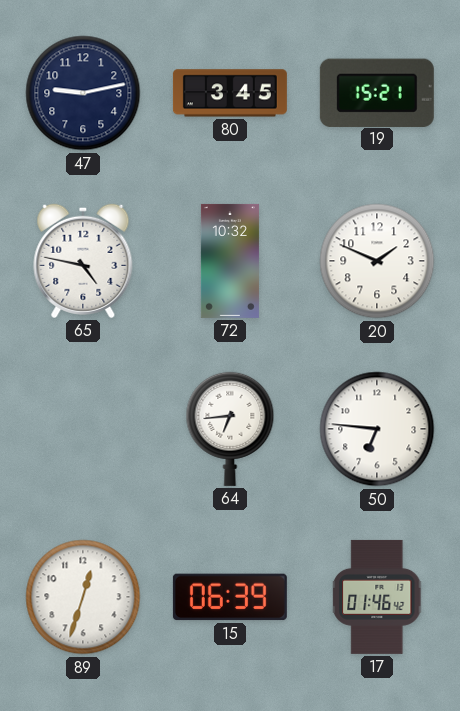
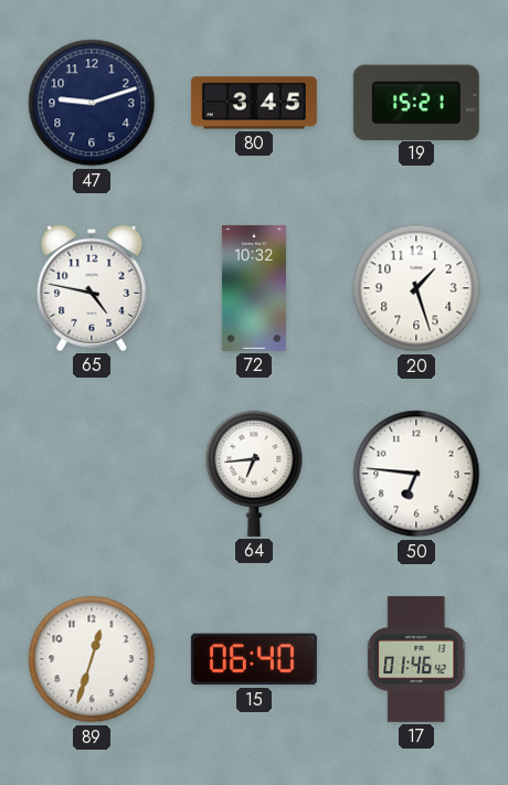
47: 9:13 -> 9:12 (92, 103)
20: 1:49 -> 1:27 (416, 288)
15: 06:39 -> 06:40 (254, 659)
